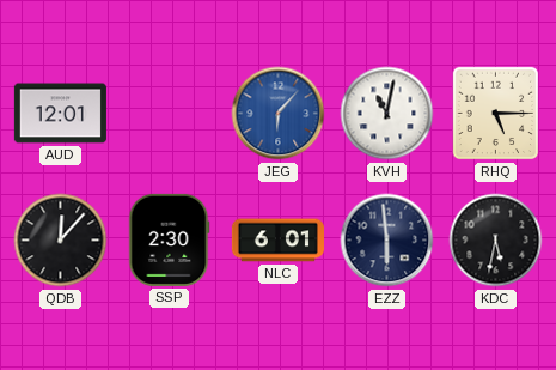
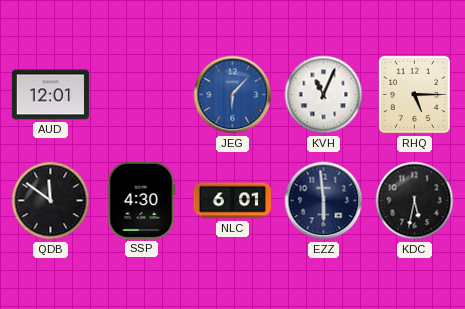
KVH: 11:02 -> 11:04 (324, 95)
QDB: 12:07 -> 11:51 (51, 201)
SSP: 2:30 -> 4:30 (141, 200)
